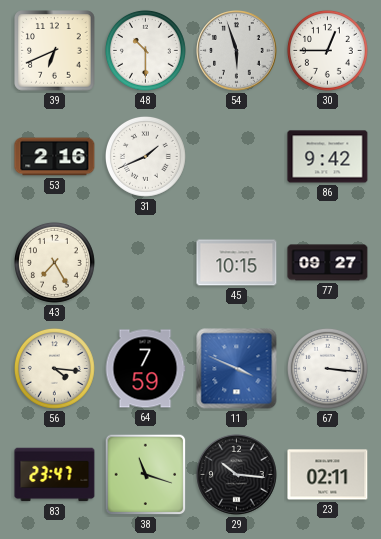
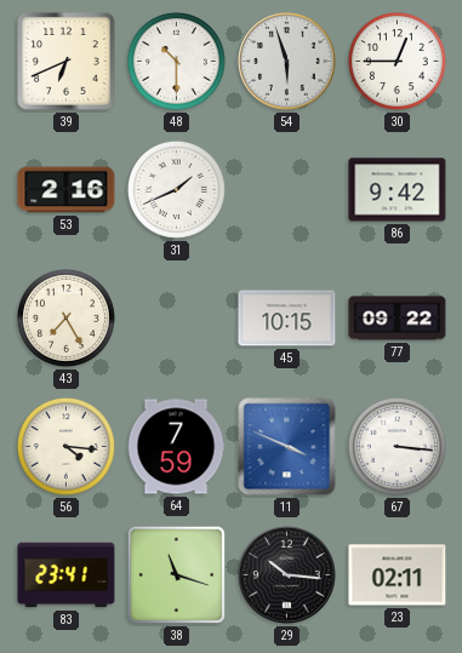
77: 09:27 -> 09:22 (398, 319)
83: 23:47 -> 23:41 (67, 575)
